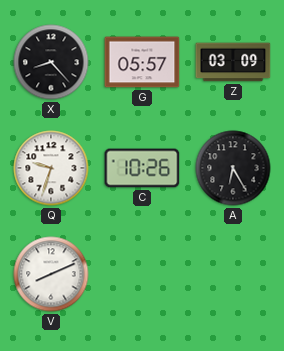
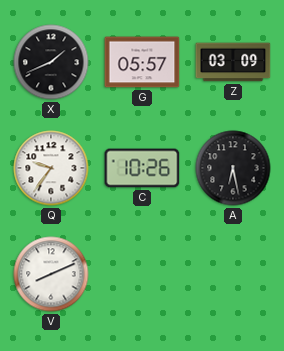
X: 8:23 -> 1:41 (51, 62)
Q: 9:33 -> 9:36 (51, 168)
A: 6:25 -> 6:28 (233, 168)
